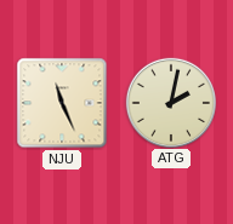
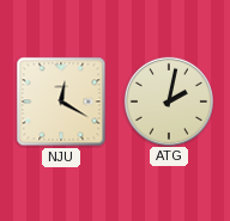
NJU: 11:26 -> 12:20 (61, 102)
